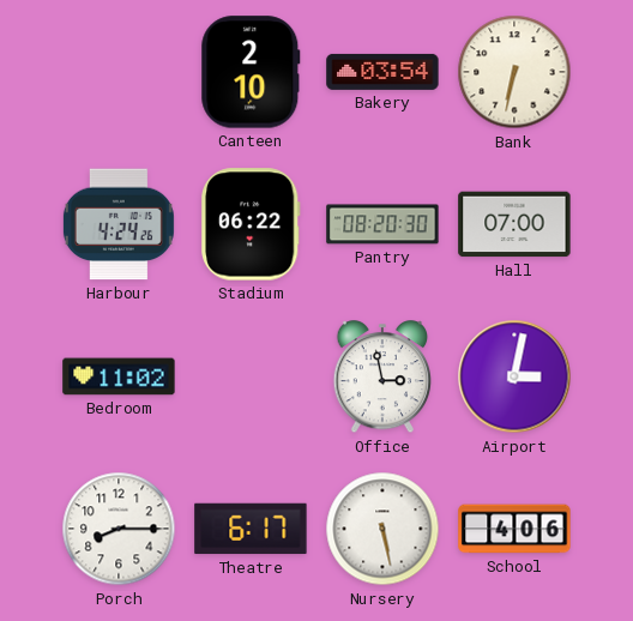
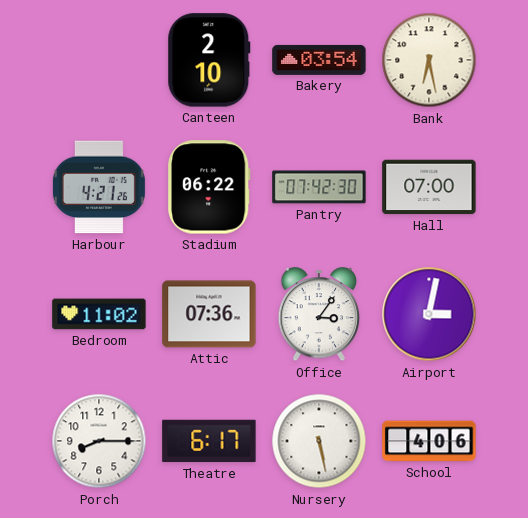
Bank: 6:32 -> 6:28 (429, 60)
Harbour: 4:24 -> 4:21 (99, 187)
Pantry: 08:20 -> 07:42 (319, 187)
Attic: none -> 07:36 (209, 314)
Office: 2:58 -> 3:06 (318, 315)
